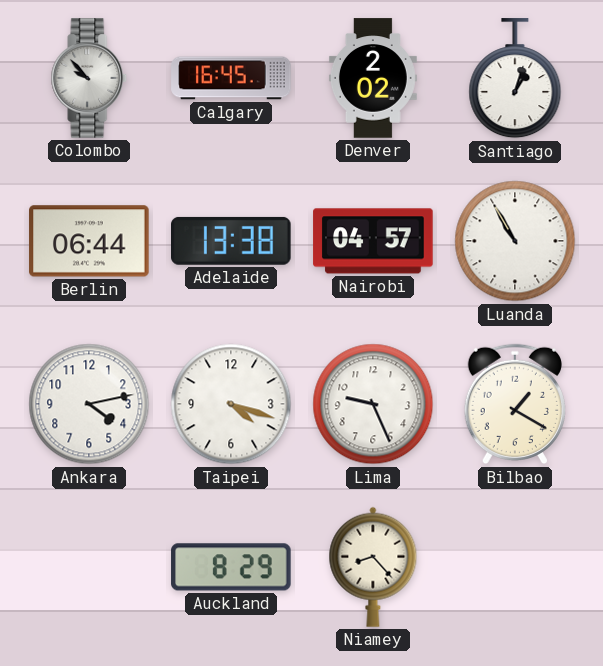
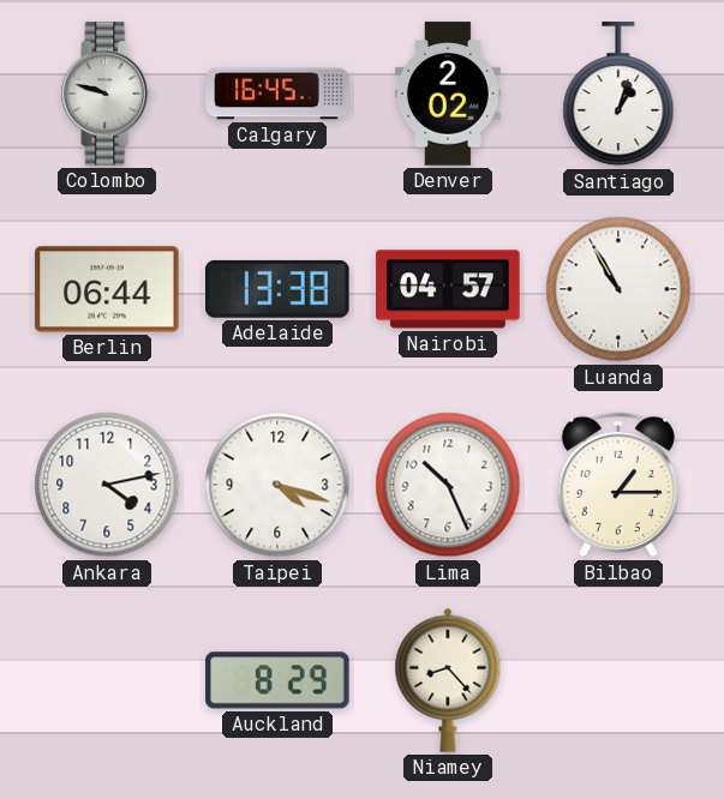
Colombo: 9:53 -> 9:48 (107, 94)
Lima: 9:26 -> 10:26 (448, 485)
Bilbao: 1:20 -> 1:15 (618, 485)
